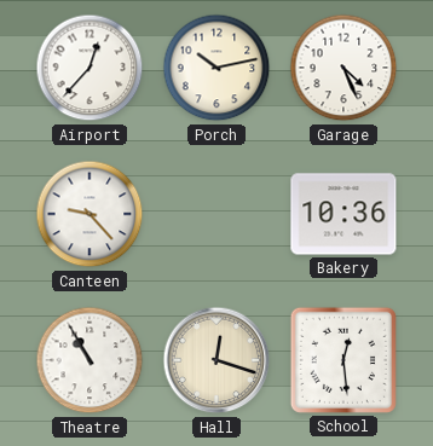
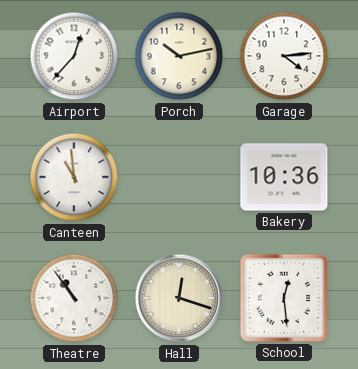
Garage: 4:26 -> 4:14 (284, 56)
Canteen: 9:23 -> 10:59 (74, 177)
Theatre: 10:55 -> 10:54 (74, 298)
